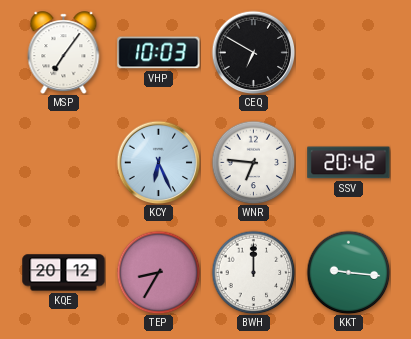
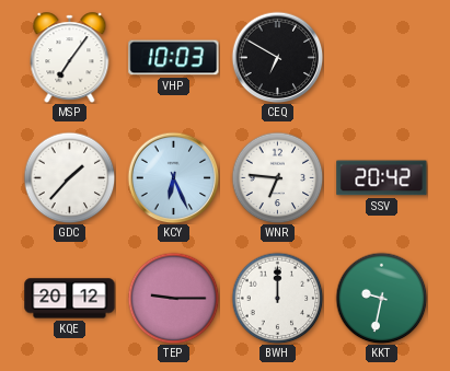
GDC: none -> 1:37 (69, 177)
TEP: 8:35 -> 9:15 (173, 298)
KKT: 9:16 -> 9:32 (381, 298)
